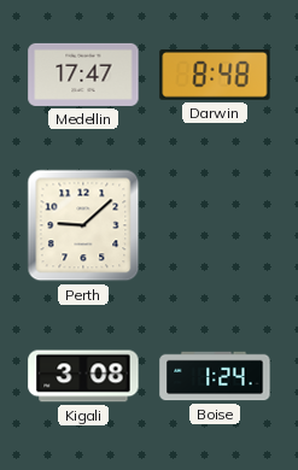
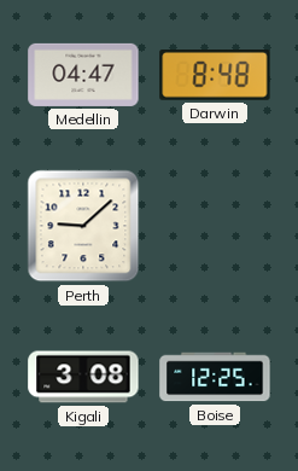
Medellin: 17:47 -> 04:47 (83, 75)
Boise: 1:24 -> 12:25 (215, 377)
